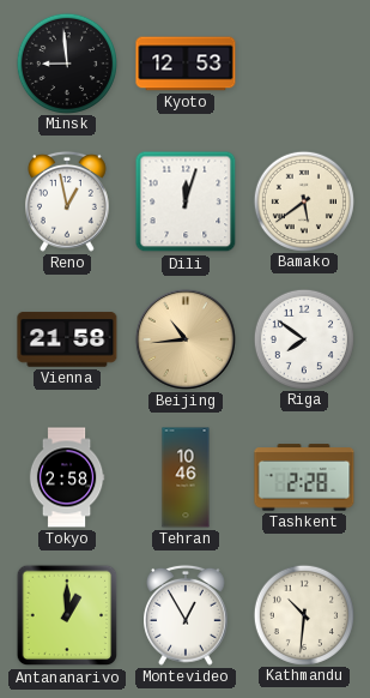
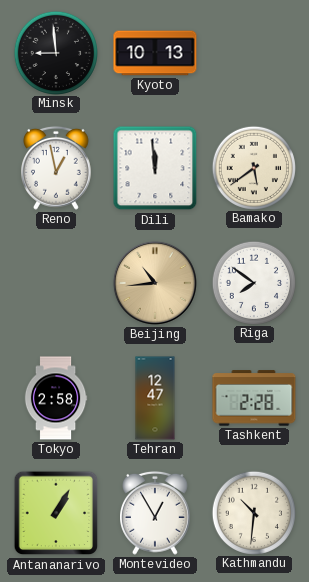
Kyoto: 12:53 -> 10:13 (155, 53)
Dili: 12:03 -> 11:59 (155, 168)
Vienna: 21:58 -> none (67, 339)
Tehran: 10:46 -> 12:47 (155, 398)
Antananarivo: 1:00 -> 1:05 (56, 513)
